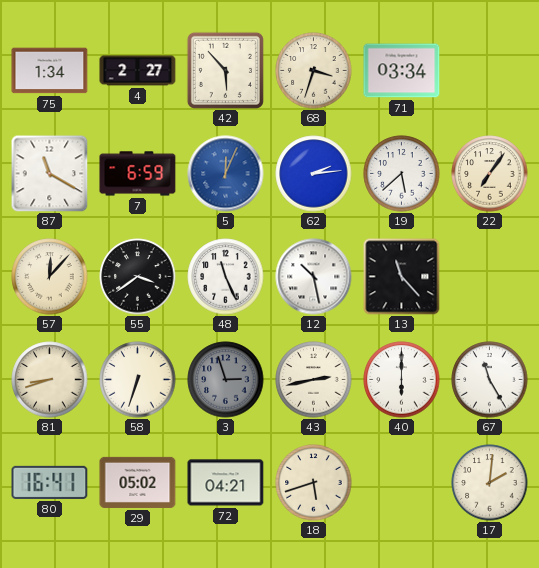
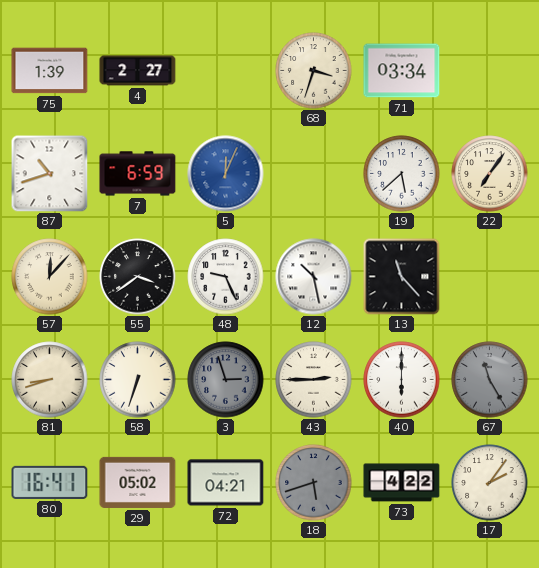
75: 1:34 -> 1:39 (50, 71)
42: 5:53 -> none (225, 70)
87: 11:20 -> 10:42 (49, 173)
62: 2:14 -> none (314, 174)
48: 11:26 -> 9:26 (226, 277)
43: 2:43 -> 2:45 (314, 380)
67 dial: white -> grey (490, 380)
18 dial: cream -> grey (314, 483)
73: none -> 4:22 (402, 483)
17: 2:01 -> 2:06 (490, 483)
